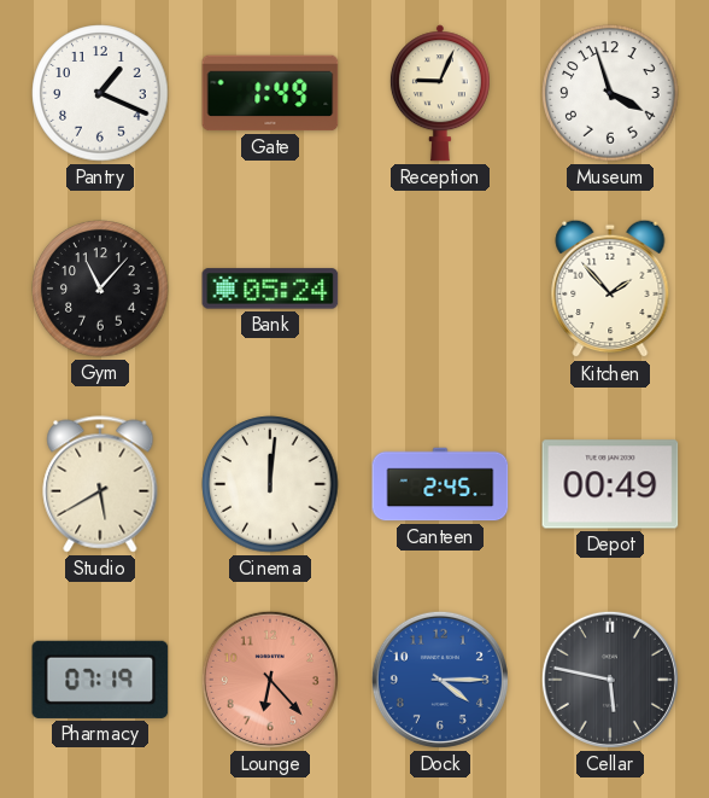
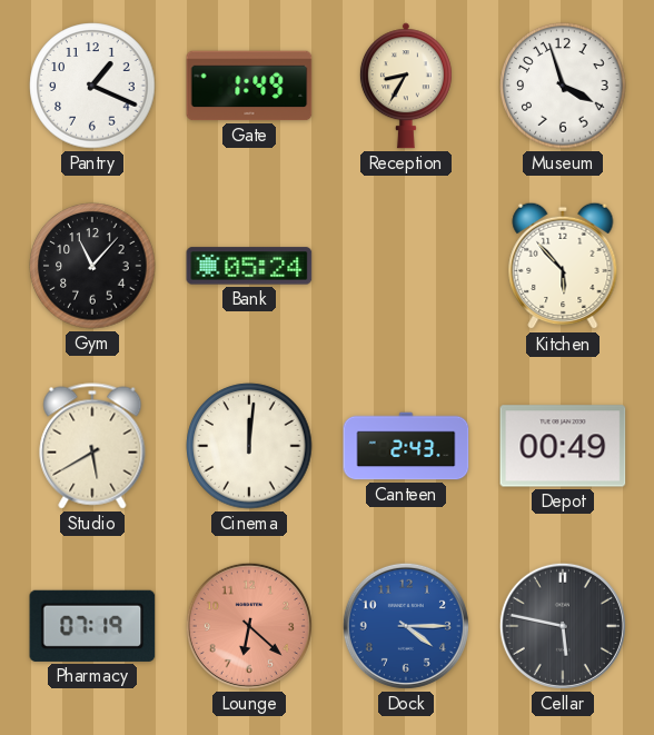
Reception: 9:04 -> 8:35 (406, 86)
Kitchen: 1:53 -> 5:53 (563, 266)
Canteen: 2:45 -> 2:43 (406, 446)
Lounge: 6:23 -> 6:22 (249, 626)
